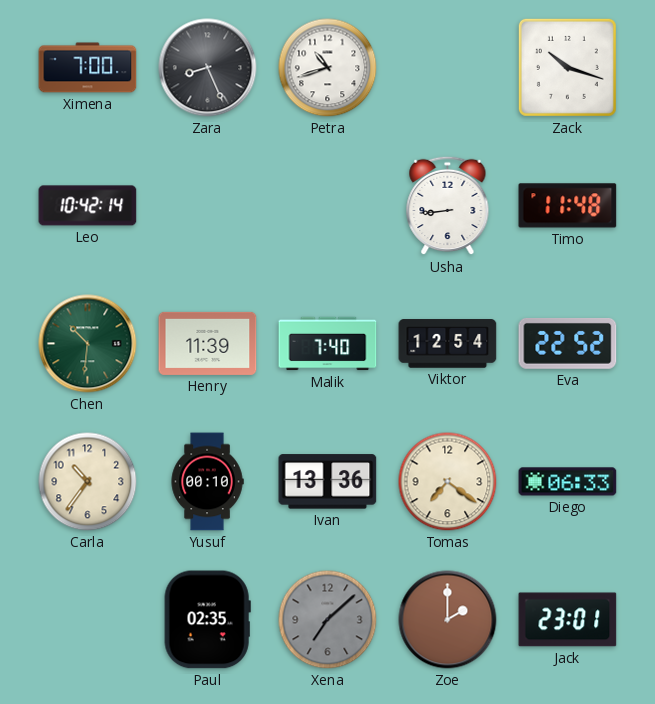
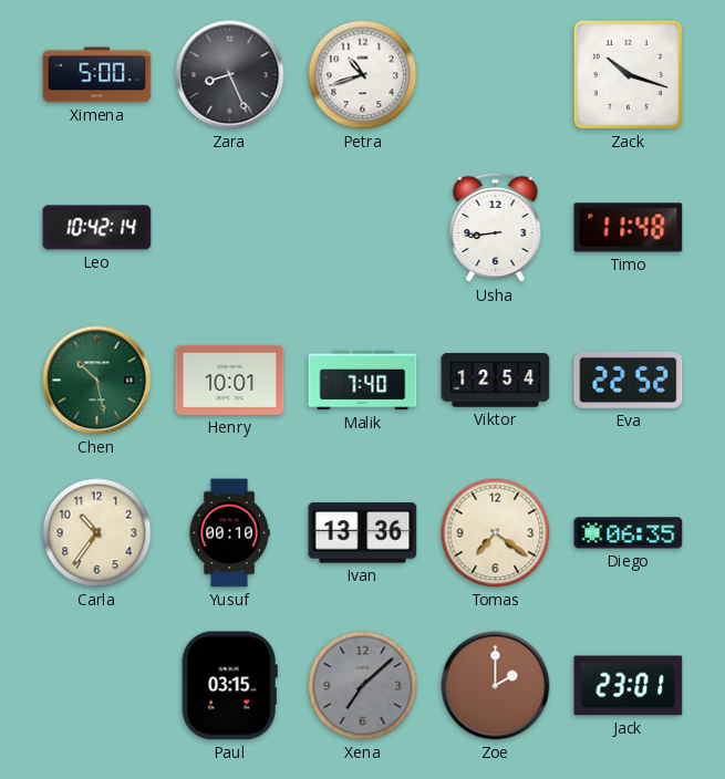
Ximena: 7:00 -> 5:00 (97, 75)
Chen: 10:31 -> 10:28 (97, 381)
Henry: 11:39 -> 10:01 (230, 380)
Diego: 06:33 -> 06:35 (629, 533)
Paul: 02:35 -> 03:15 (229, 686)
